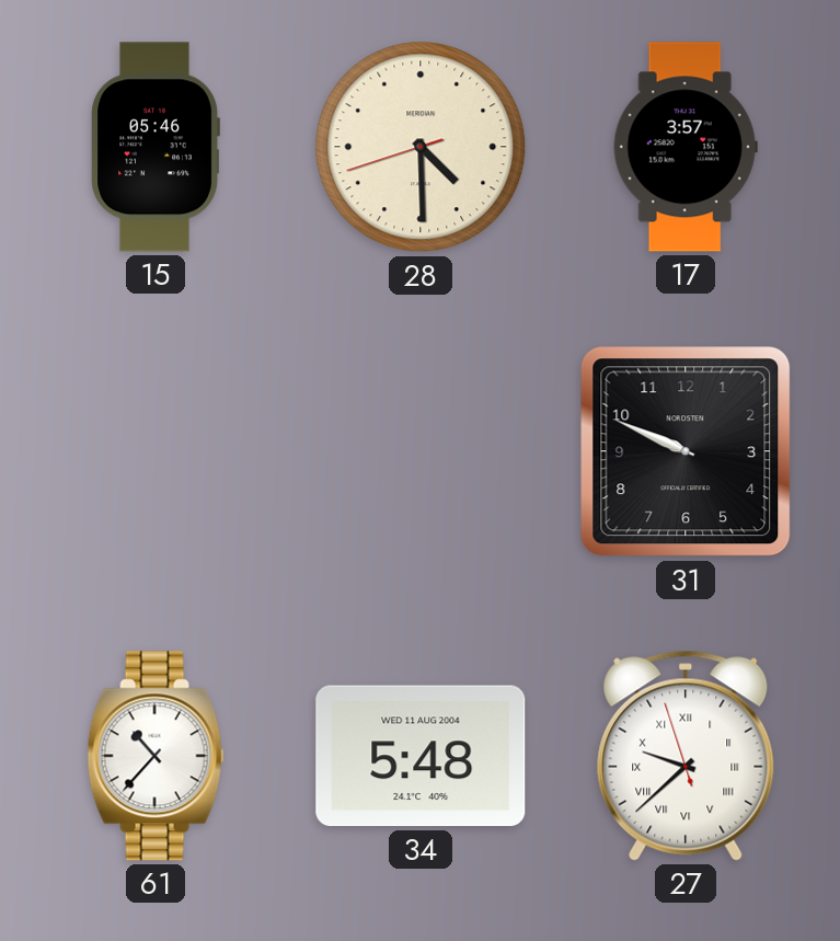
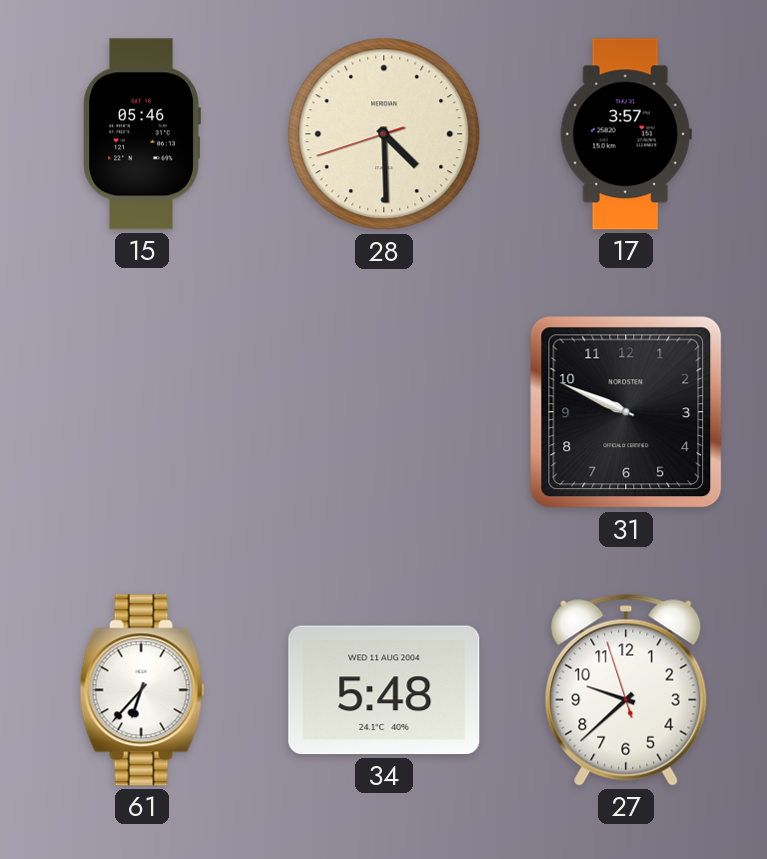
61: 10:37 -> 6:37 (142, 690)
27 numerals: Roman -> Arabic (626, 690)
